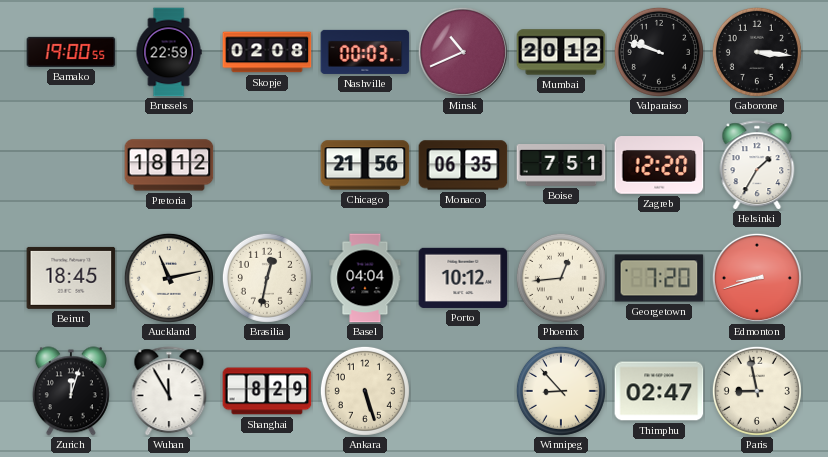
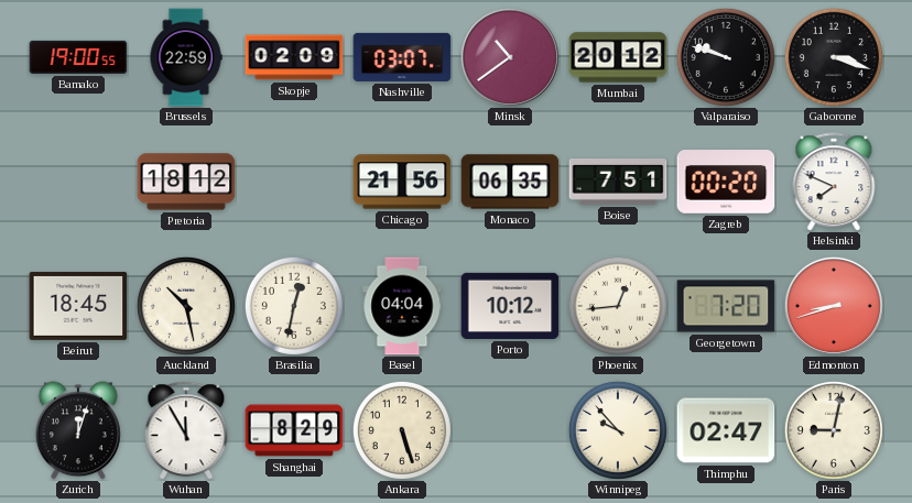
Skopje: 02:08 -> 02:09 (294, 57)
Nashville: 00:03 -> 03:07 (402, 57)
Minsk: 10:41 -> 10:39 (510, 57)
Gaborone: 3:16 -> 3:18 (834, 57)
Zagreb: 12:20 -> 00:20 (726, 182)
Helsinki: 1:35 -> 7:49 (834, 182)
Auckland: 11:13 -> 10:28 (186, 306)
Winnipeg: 8:53 -> 9:53 (618, 430)
Paris: 8:58 -> 9:02 (834, 430)
